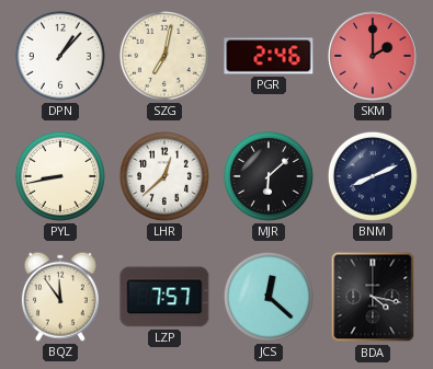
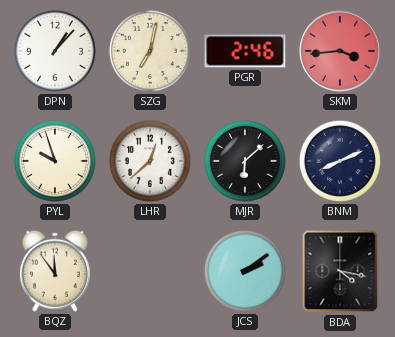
SKM: 2:00 -> 3:44 (340, 51)
PYL: 8:43 -> 9:57 (55, 161)
LZP: 7:57 -> none (164, 297)
JCS: 12:22 -> 2:09 (245, 271)
